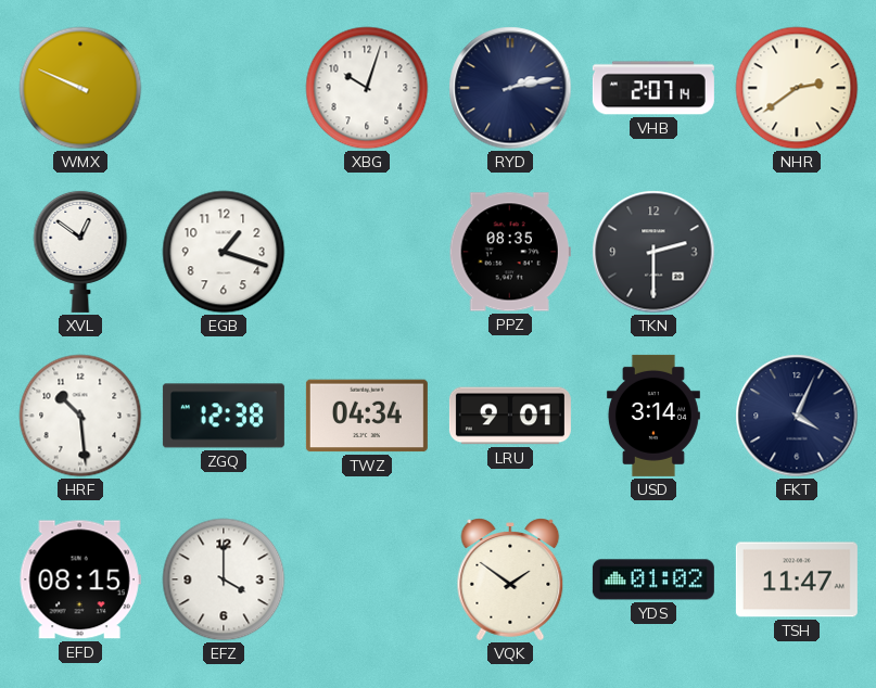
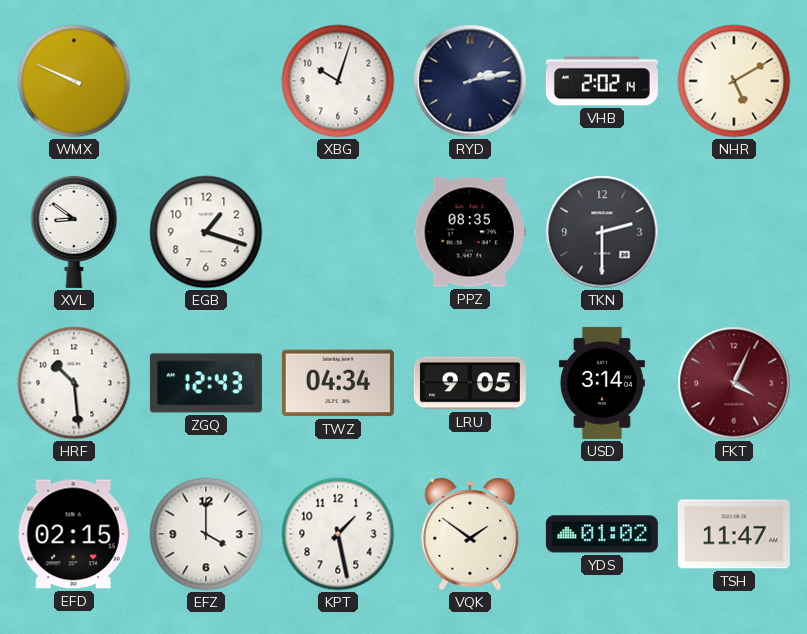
VHB: 2:07 -> 2:02 (602, 81)
NHR: 2:39 -> 5:10 (734, 81)
XVL: 12:51 -> 8:51 (74, 231)
ZGQ: 12:38 -> 12:43 (206, 383)
LRU: 9:01 -> 9:05 (470, 383)
FKT dial: navy -> burgundy (734, 383)
EFD: 08:15 -> 02:15 (74, 534)
KPT: none -> 1:28 (338, 534)
